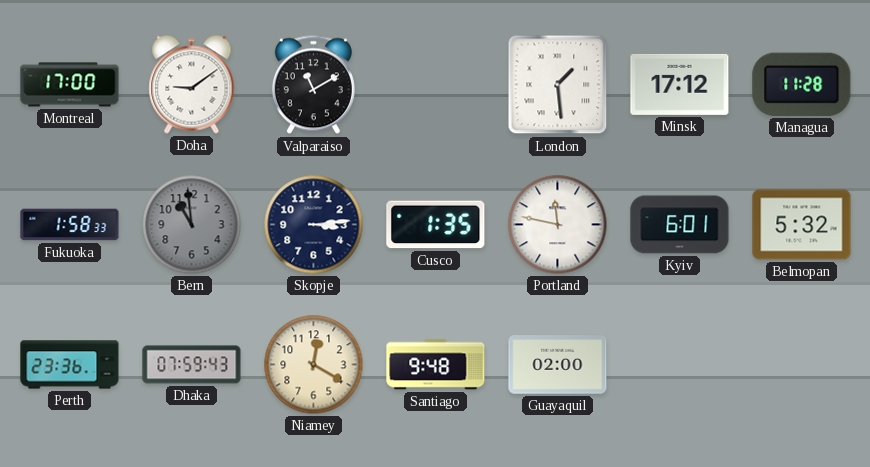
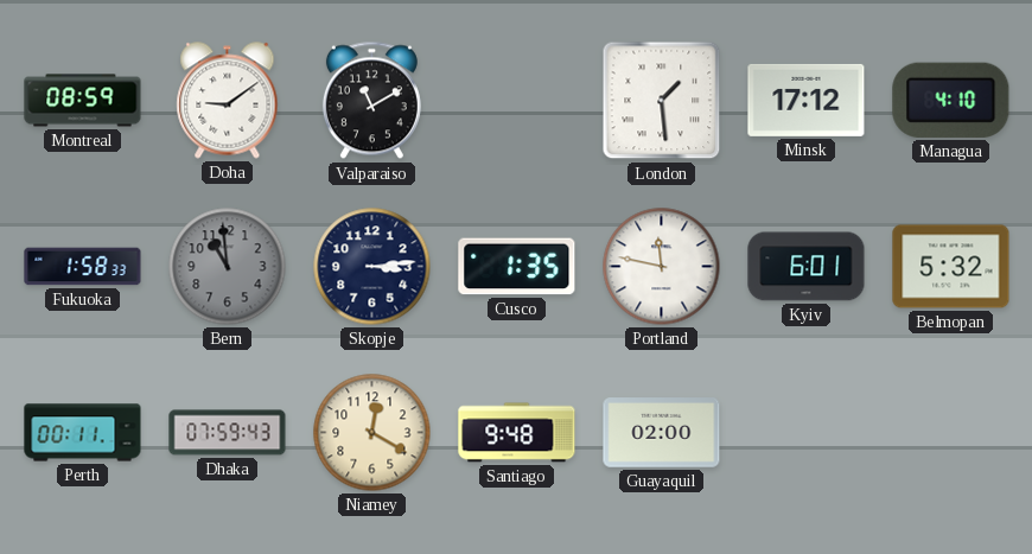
Montreal: 17:00 -> 08:59 (83, 101)
Managua: 11:28 -> 4:10 (951, 100)
Perth: 23:36 -> 00:11 (83, 433)
